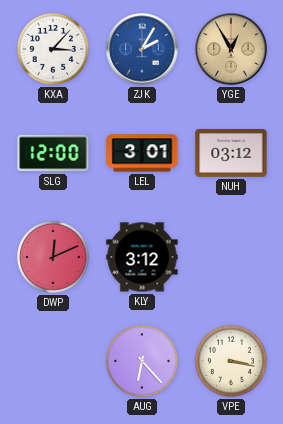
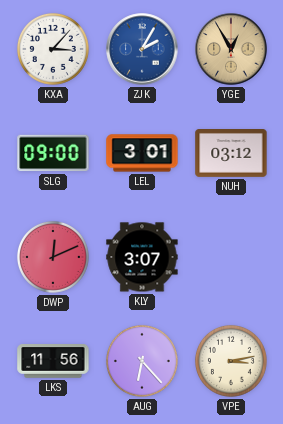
SLG: 12:00 -> 09:00 (53, 153)
KLY: 3:12 -> 3:07 (142, 257)
LKS: none -> 11:56 (53, 362)
VPE: 3:17 -> 3:13 (231, 361)
